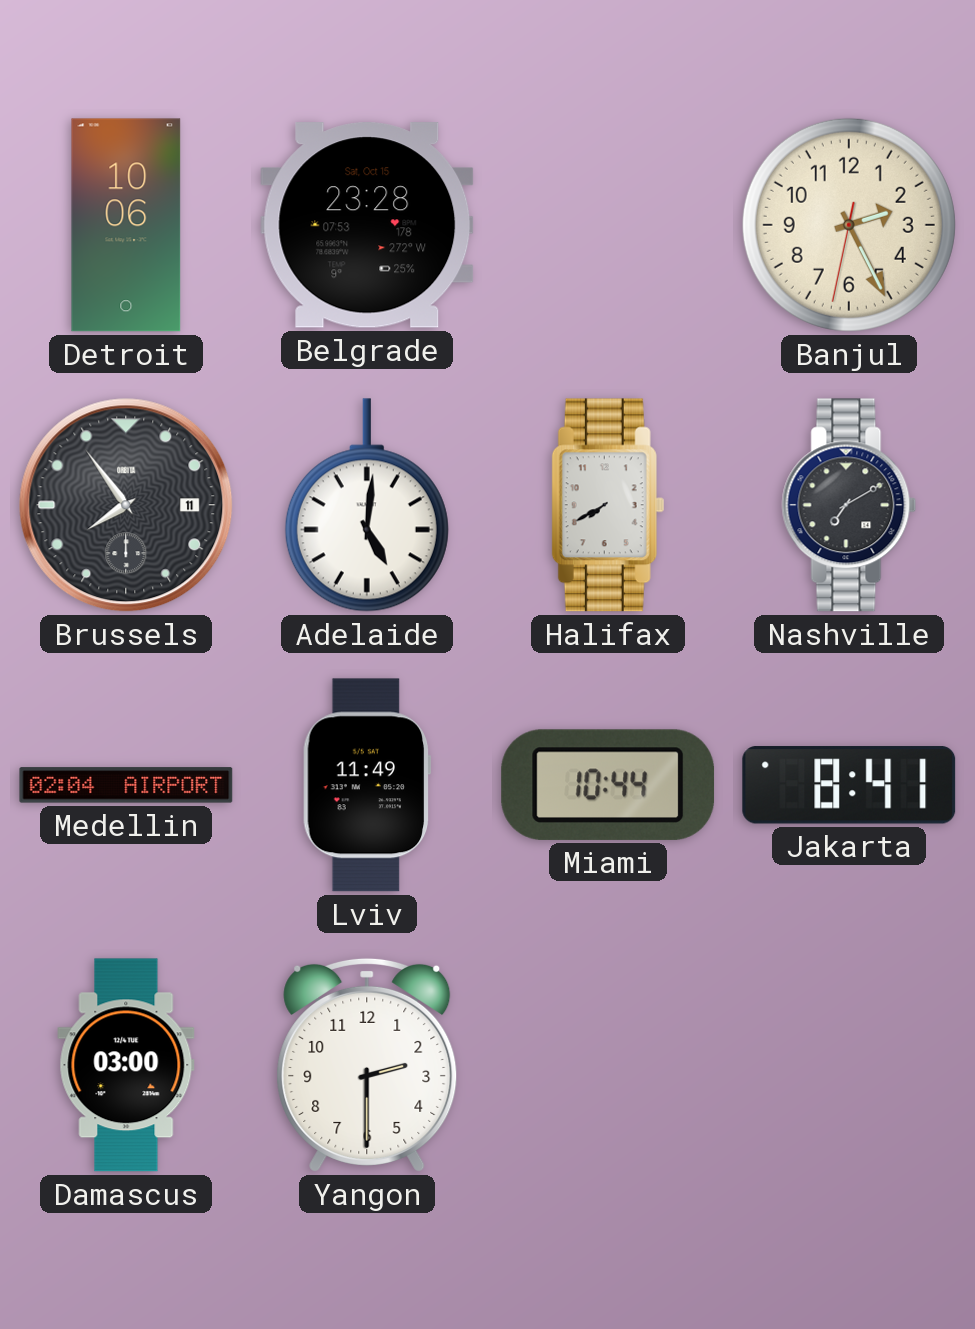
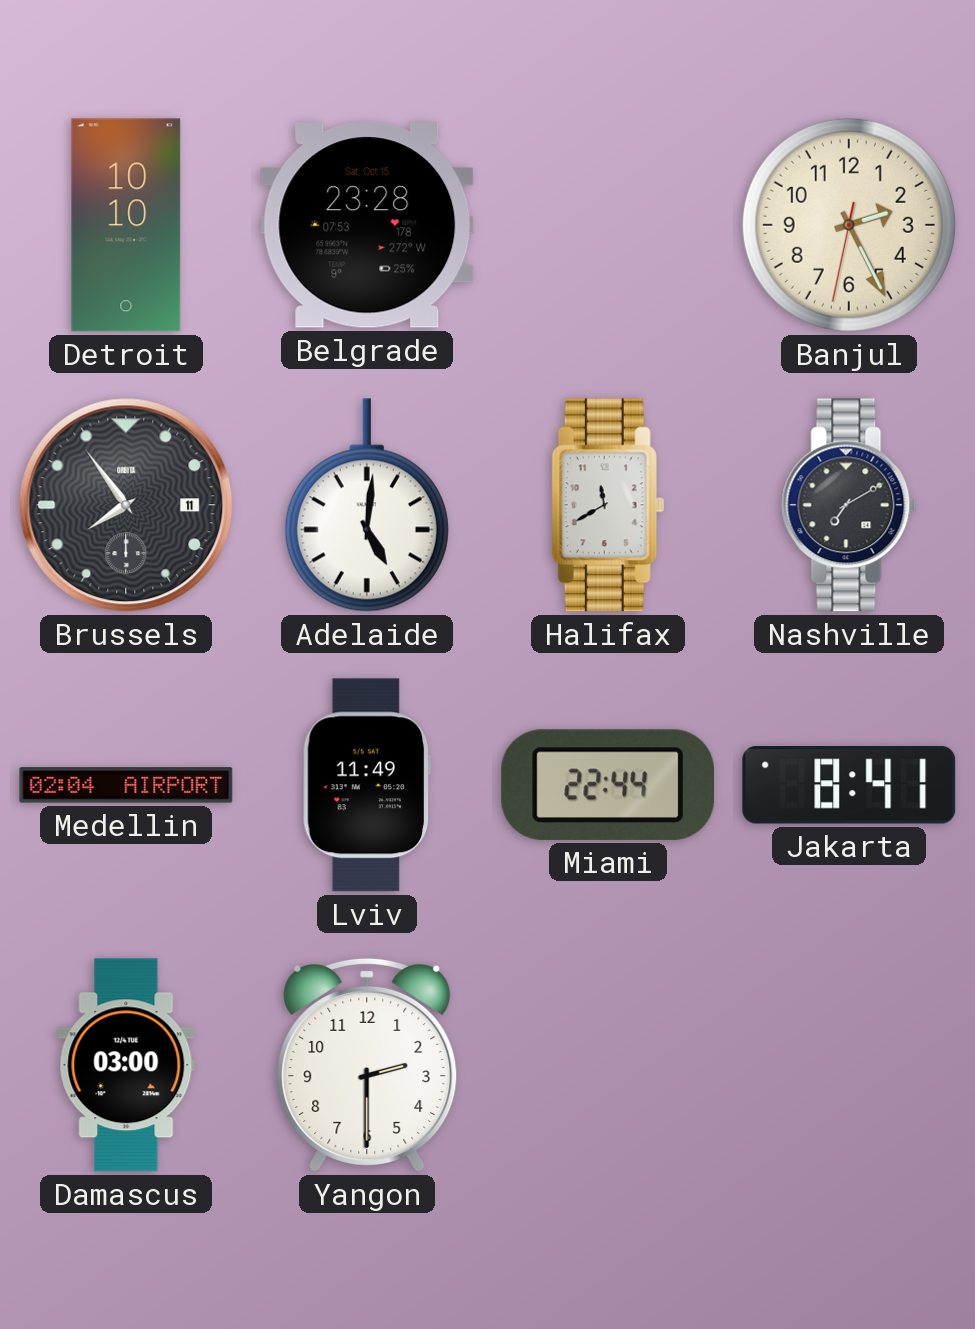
Detroit: 10:06 -> 10:10 (126, 225)
Halifax: 7:40 -> 11:40 (608, 505)
Miami: 10:44 -> 22:44 (608, 785)
